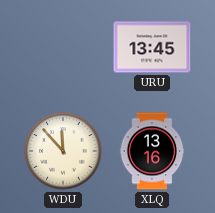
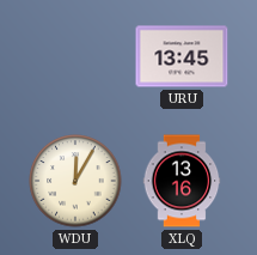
WDU: 11:53 -> 12:05 (75, 181)
